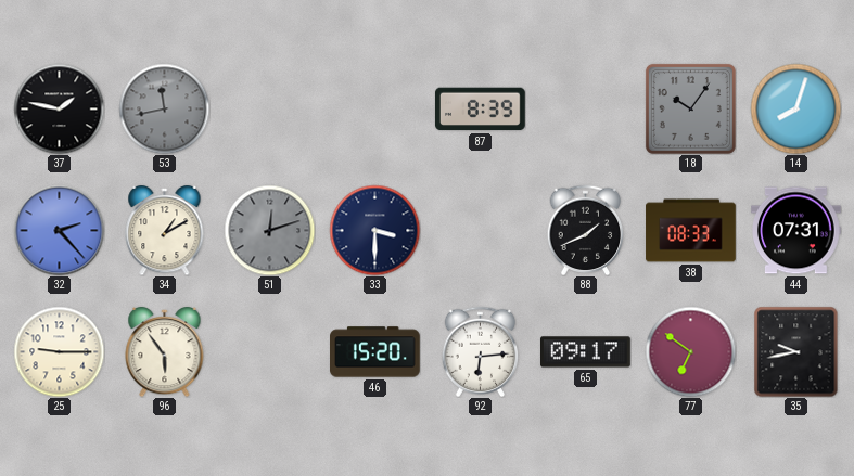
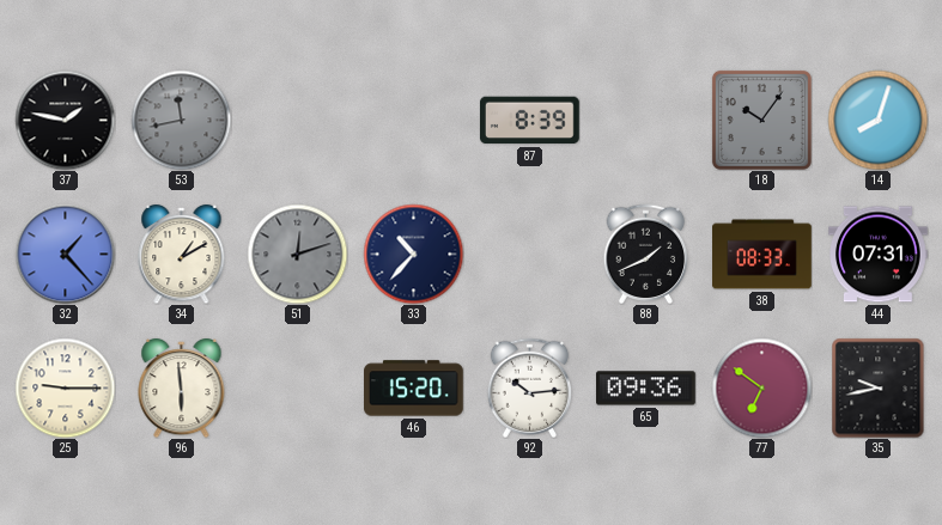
32: 2:23 -> 1:23 (65, 254)
33: 3:30 -> 10:37 (413, 254)
96: 5:54 -> 5:59 (182, 387)
92: 6:14 -> 10:14 (530, 387)
65: 09:17 -> 09:36 (646, 389)
